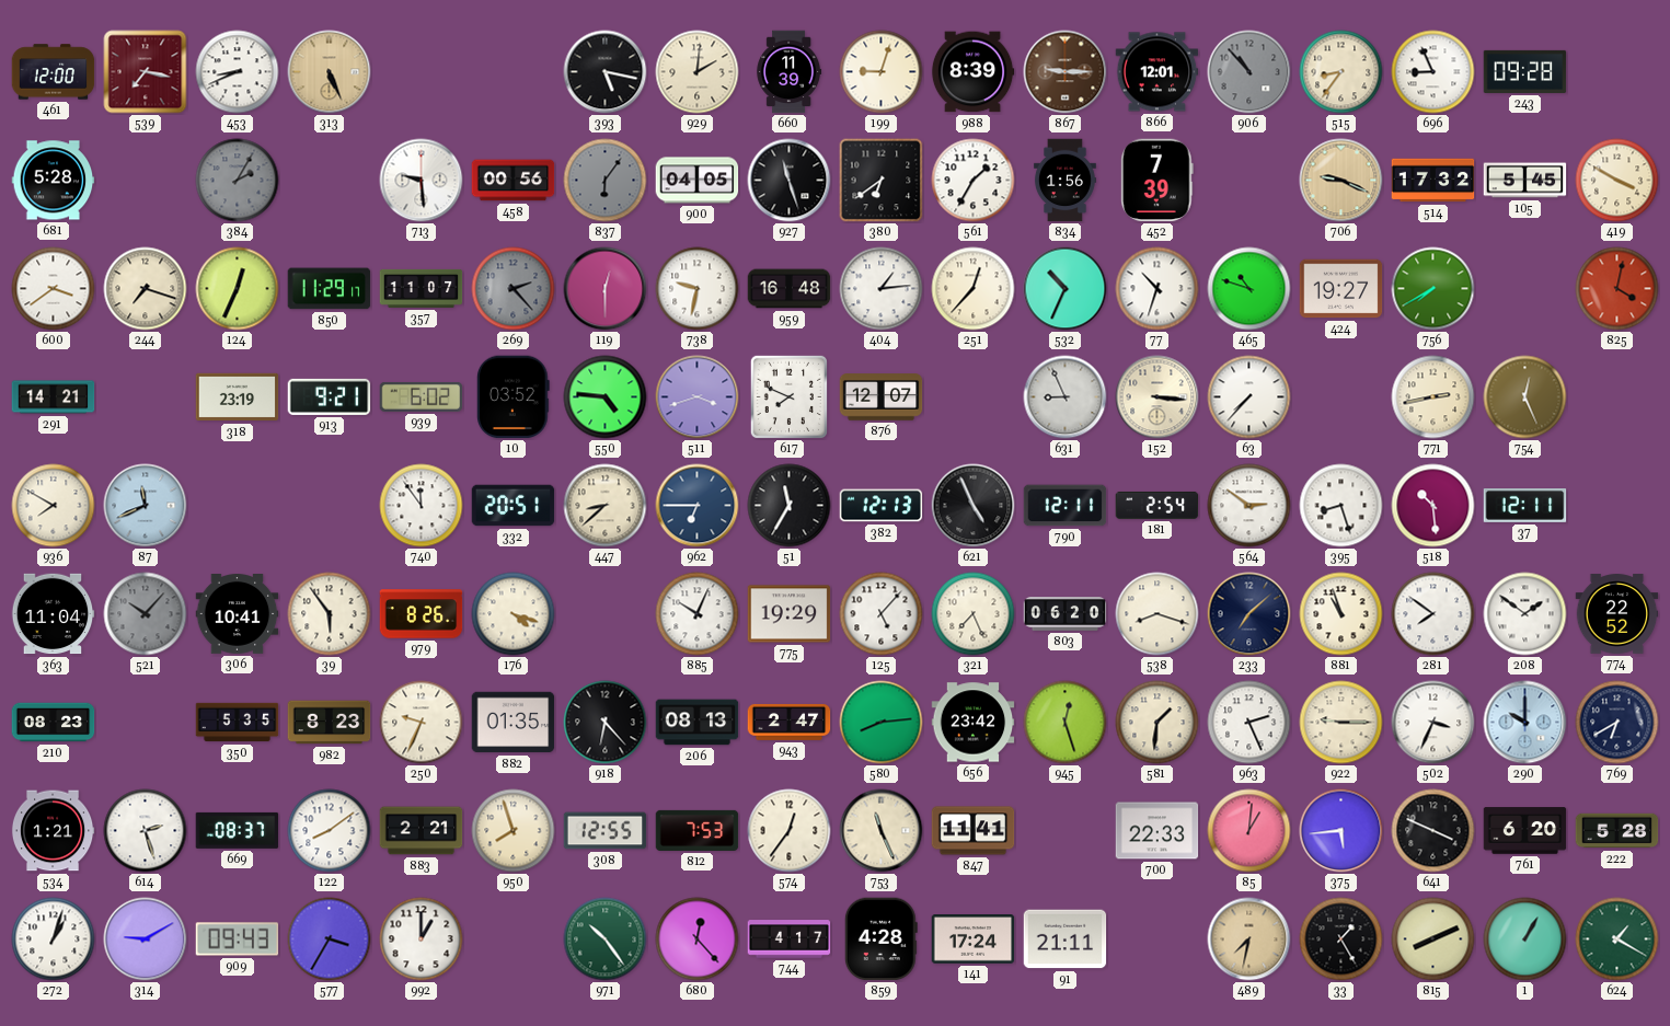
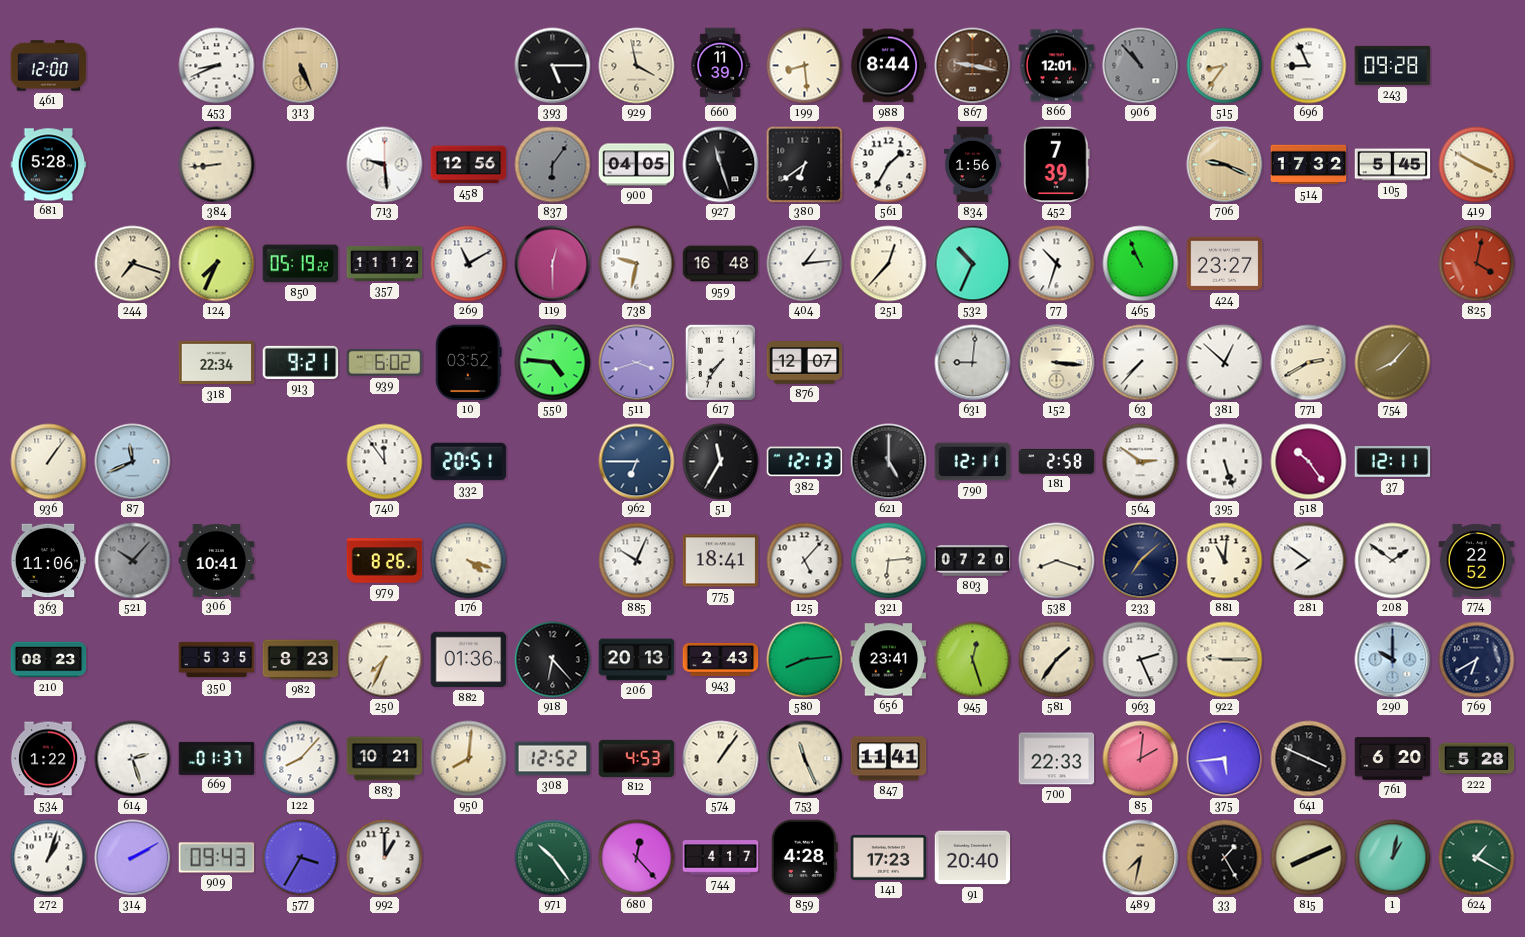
539: 7:17 -> none (146, 72)
393: 5:17 -> 5:15 (553, 66)
929: 2:01 -> 3:58 (637, 66)
199: 9:03 -> 8:29 (805, 66)
988: 8:39 -> 8:44 (888, 66)
867: 9:15 -> 9:17 (973, 66)
384: 2:05 -> 8:44 (217, 165)
384 dial: grey -> cream (217, 165)
458: 00:56 -> 12:56 (469, 165)
600: 3:39 -> none (54, 289)
124: 12:34 -> 7:34 (217, 264)
850: 11:29 -> 05:19 (301, 264)
357: 11:07 -> 11:12 (385, 263)
269: 2:23 -> 11:10 (469, 264)
269 dial: grey -> white (469, 264)
465: 10:48 -> 10:56 (1141, 264)
424: 19:27 -> 23:27 (1225, 264)
756: 7:40 -> none (1433, 289)
291: 14:21 -> none (54, 397)
318: 23:19 -> 22:34 (217, 363)
617: 7:49 -> 7:36 (720, 362)
631: 8:56 -> 9:01 (973, 363)
381: none -> 12:52 (1225, 363)
771: 2:43 -> 2:40 (1309, 363)
754: 12:26 -> 8:07 (1393, 363)
936: 7:50 -> 1:06 (49, 462)
447: 8:38 -> none (606, 506)
621: 4:56 -> 5:00 (889, 462)
181: 2:54 -> 2:58 (1057, 461)
395: 8:27 -> 5:27 (1225, 462)
518: 10:29 -> 10:24 (1309, 462)
363: 11:04 -> 11:06 (48, 561)
39: 5:54 -> none (330, 614)
775: 19:29 -> 18:41 (721, 561)
321: 7:26 -> 6:14 (889, 561)
803: 06:20 -> 07:20 (973, 561)
881: 10:57 -> 11:01 (1225, 561)
250: 9:34 -> 7:34 (385, 660)
882: 01:35 -> 01:36 (469, 660)
206: 08:13 -> 20:13 (637, 660)
943: 2:47 -> 2:43 (721, 659)
656: 23:42 -> 23:41 (889, 660)
581: 1:31 -> 1:36 (1057, 660)
502: 3:34 -> none (1433, 723)
534: 1:21 -> 1:22 (48, 759)
669: 08:37 -> 01:37 (217, 758)
122: 8:09 -> 8:07 (301, 759)
883: 2:21 -> 10:21 (385, 759)
950: 7:57 -> 8:01 (469, 759)
308: 12:55 -> 12:52 (553, 759)
812: 7:53 -> 4:53 (637, 758)
574: 12:36 -> 1:06 (721, 759)
85: 1:01 -> 2:01 (1141, 759)
314: 9:10 -> 2:10 (133, 858)
141: 17:24 -> 17:23 (889, 858)
91: 21:11 -> 20:40 (973, 858)
1: 1:05 -> 1:02 (1393, 858)
